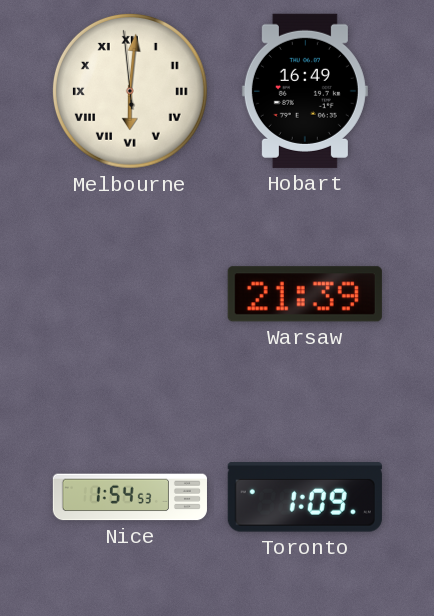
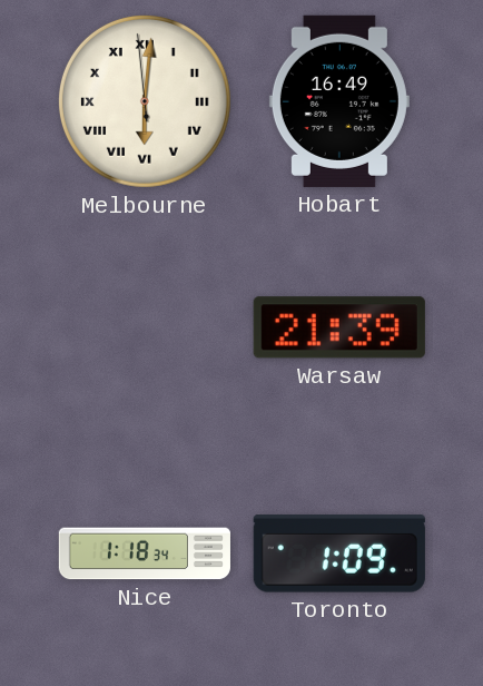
Nice: 1:54 -> 1:18 (145, 553)
